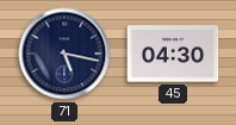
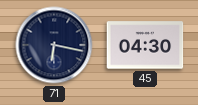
71: 5:17 -> 6:17 (54, 45)
